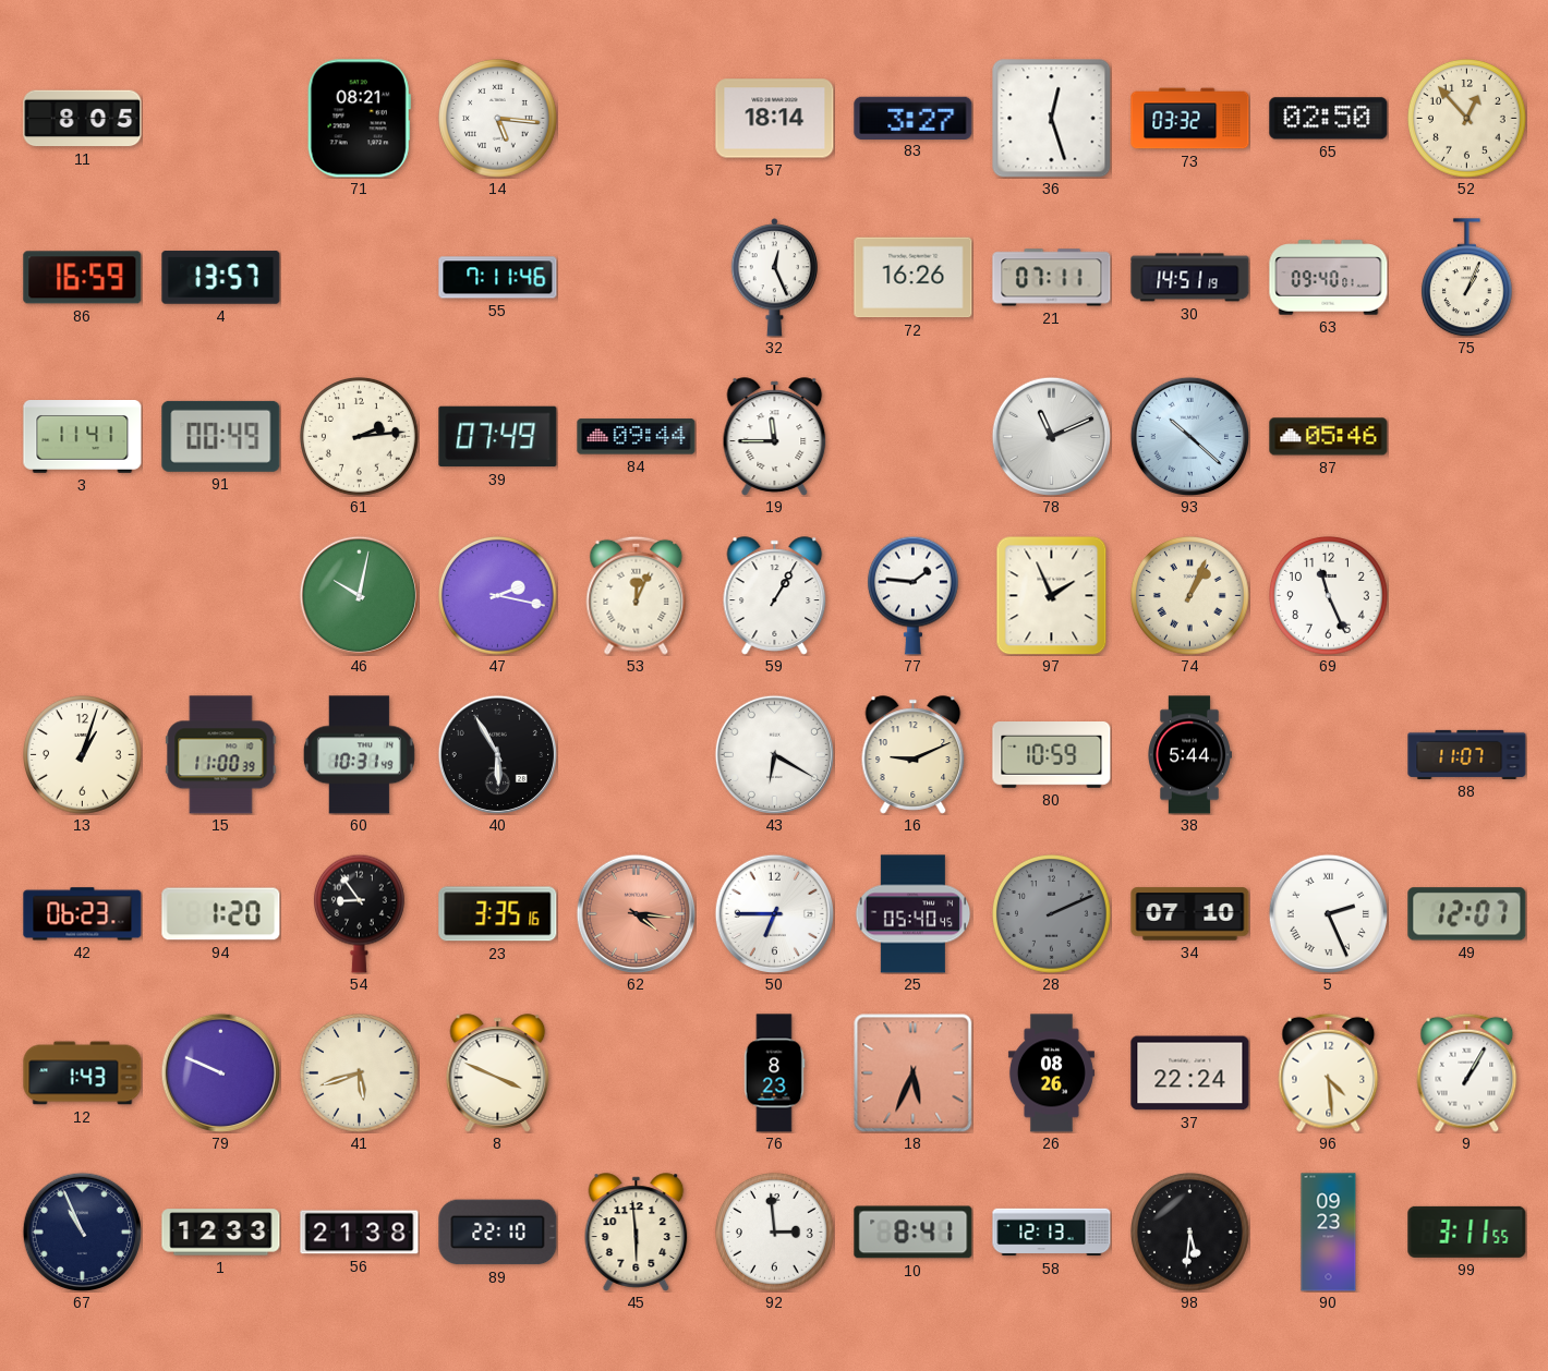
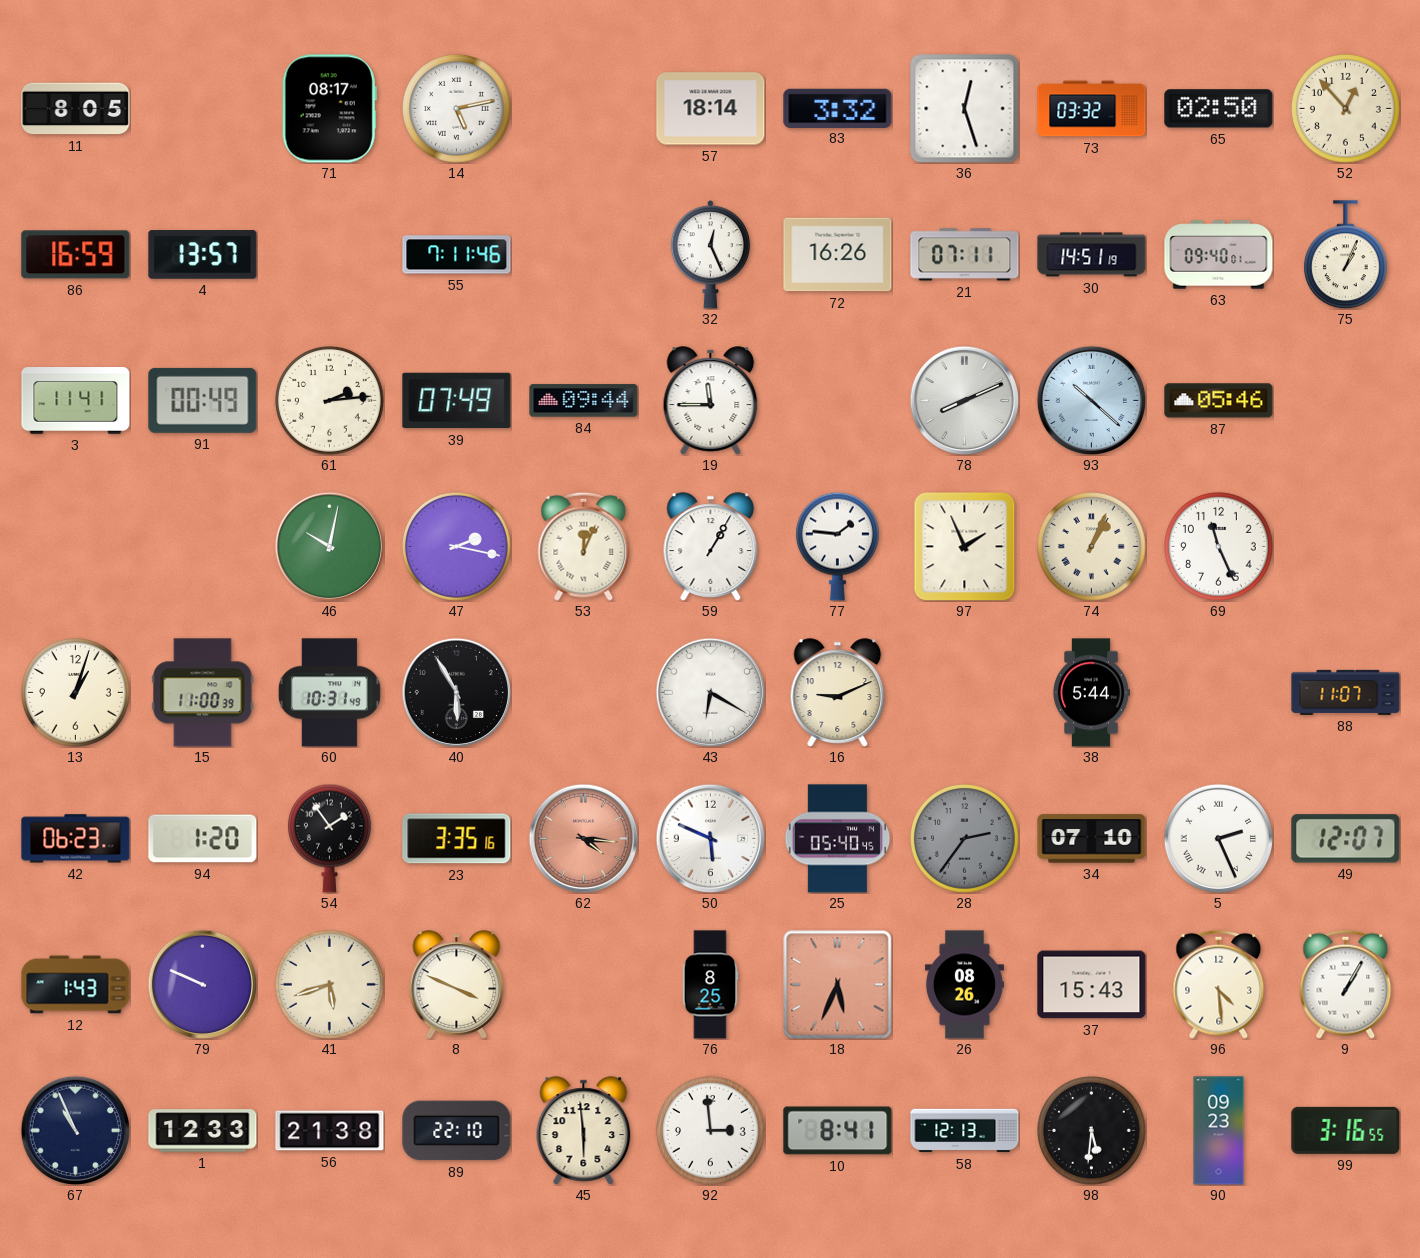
71: 08:21 -> 08:17 (329, 109)
14: 5:16 -> 5:13 (457, 109)
83: 3:27 -> 3:32 (838, 108)
78: 11:11 -> 8:11 (964, 400)
80: 10:59 -> none (1052, 755)
54: 8:54 -> 1:54 (329, 838)
50: 6:45 -> 5:49 (710, 838)
28: 2:11 -> 2:36 (965, 839)
76: 8:23 -> 8:25 (710, 985)
37: 22:24 -> 15:43 (1092, 985)
99: 3:11 -> 3:16 (1346, 1130)
